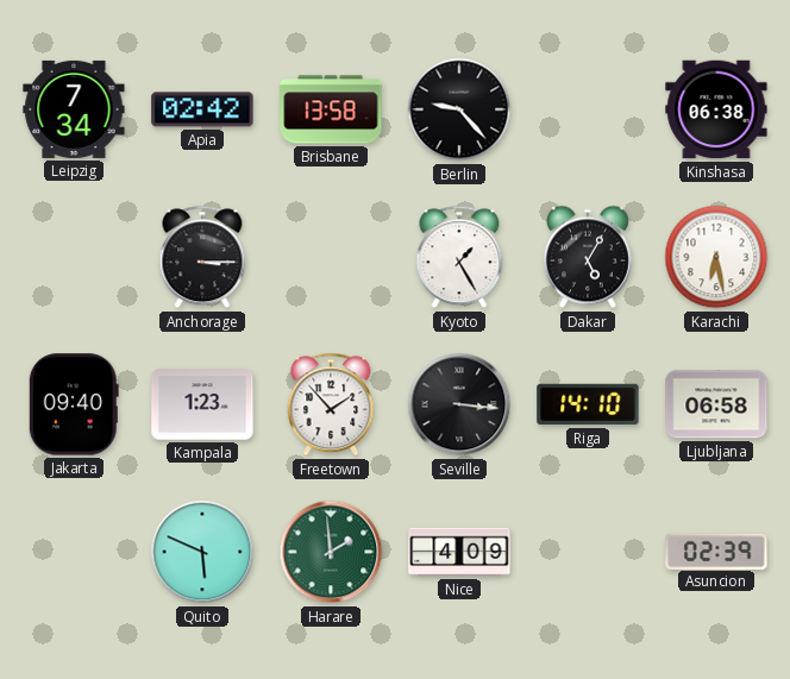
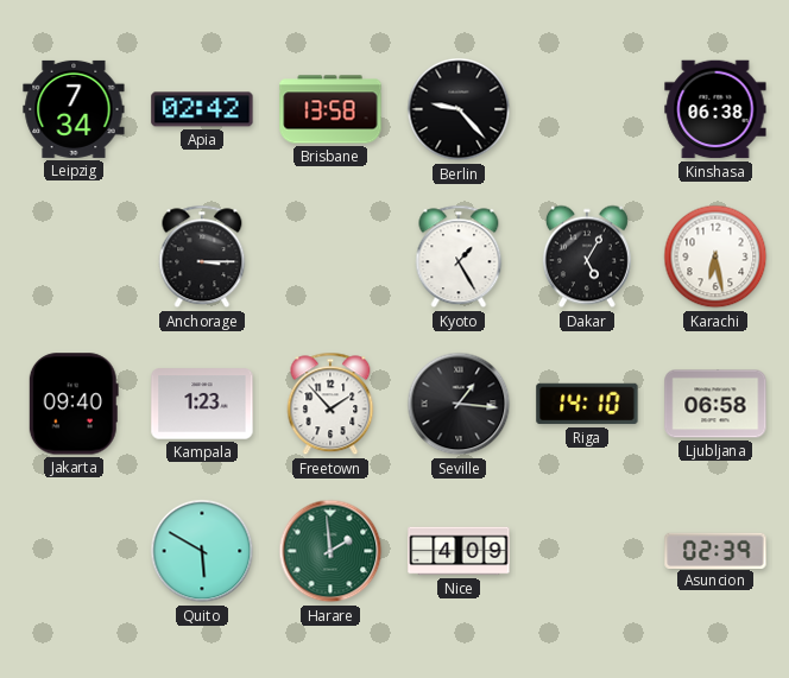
Seville: 3:16 -> 1:16 (459, 404)
Quito: 5:49 -> 5:50 (202, 551)
